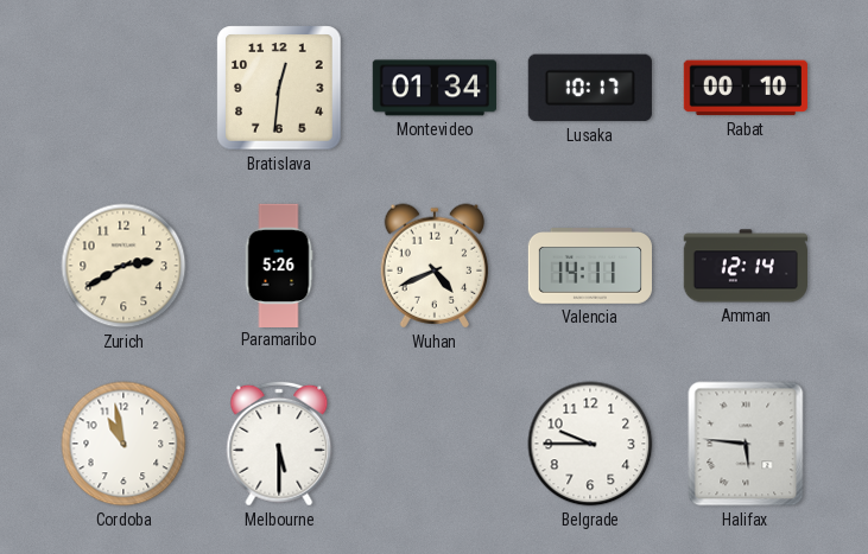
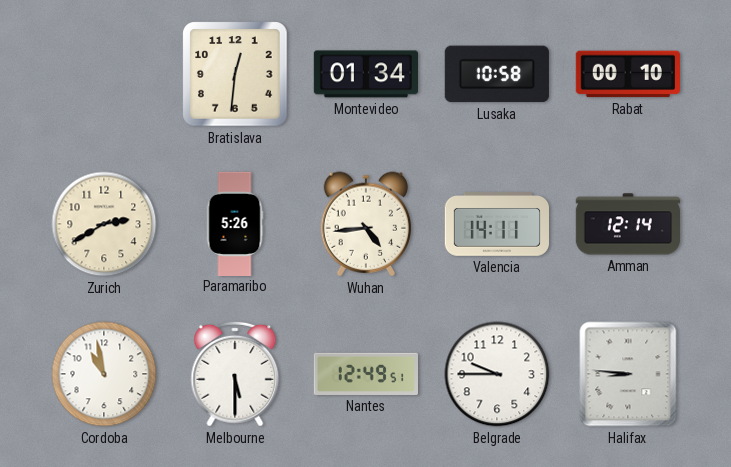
Lusaka: 10:17 -> 10:58 (497, 74)
Wuhan: 4:41 -> 4:44 (366, 224)
Nantes: none -> 12:49 (365, 374)
Halifax: 5:46 -> 8:46 (628, 374)
